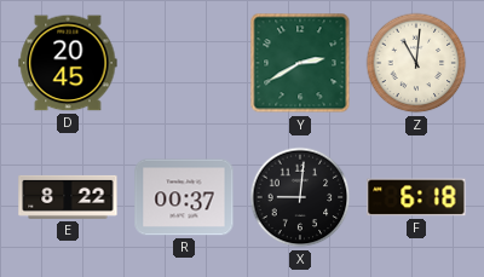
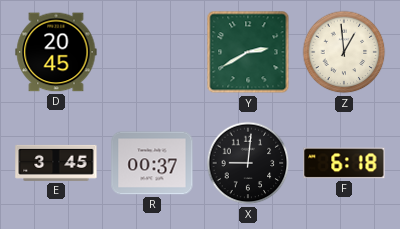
Z: 11:01 -> 12:59 (344, 52)
E: 8:22 -> 3:45 (56, 163)
